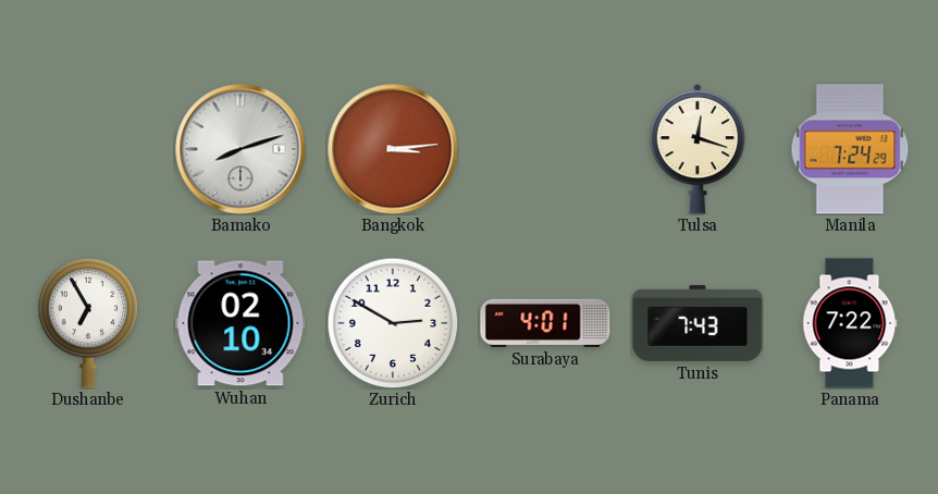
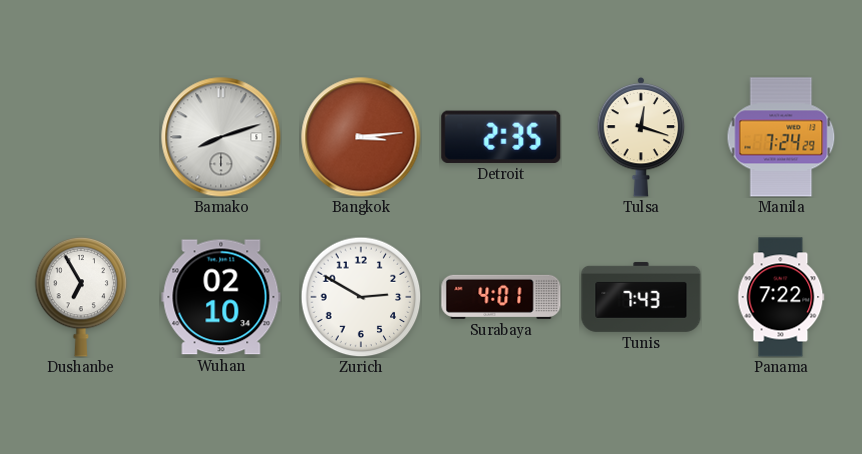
Detroit: none -> 2:35 (501, 137)
